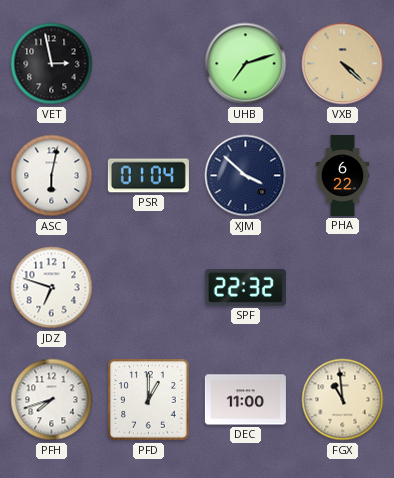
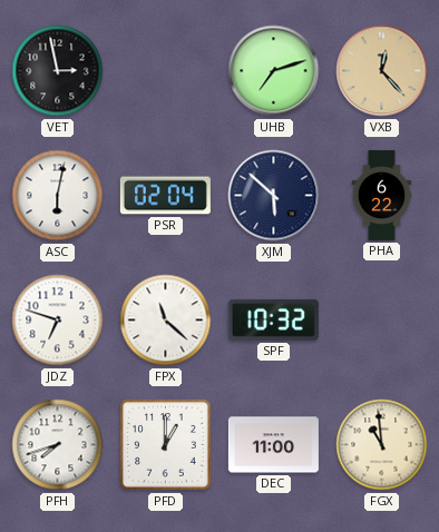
VXB: 4:22 -> 12:23 (382, 71)
PSR: 01:04 -> 02:04 (165, 196)
XJM: 3:52 -> 5:52 (274, 196)
FPX: none -> 11:22 (166, 321)
SPF: 22:32 -> 10:32 (273, 319)
